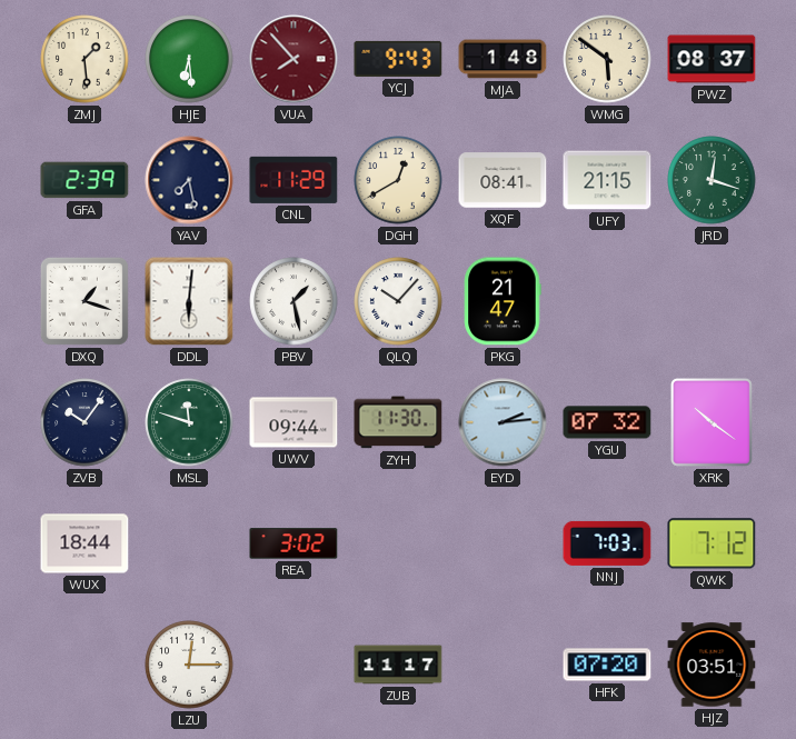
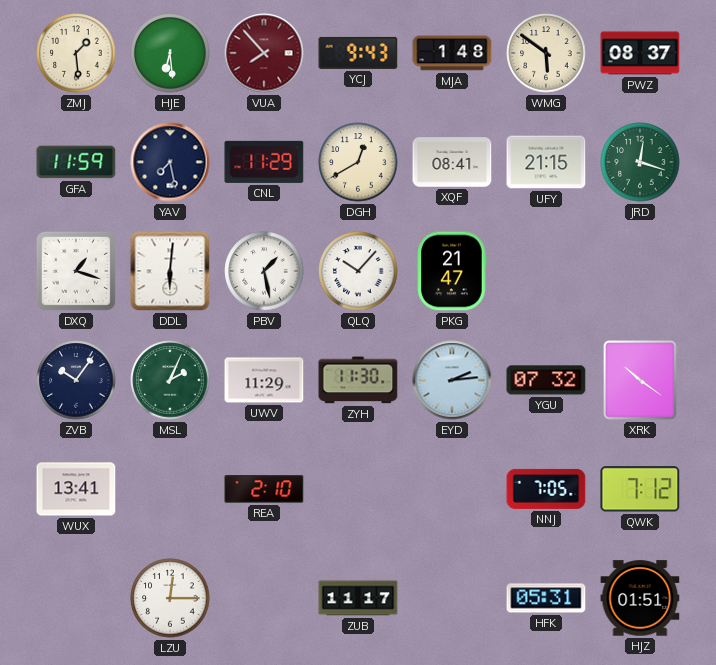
GFA: 2:39 -> 11:59 (76, 162)
MSL: 11:48 -> 2:04 (170, 380)
UWV: 09:44 -> 11:29 (264, 380)
WUX: 18:44 -> 13:41 (76, 489)
REA: 3:02 -> 2:10 (264, 489)
NNJ: 7:03 -> 7:05 (546, 489)
HFK: 07:20 -> 05:31 (546, 598)
HJZ: 03:51 -> 01:51 (640, 598)
